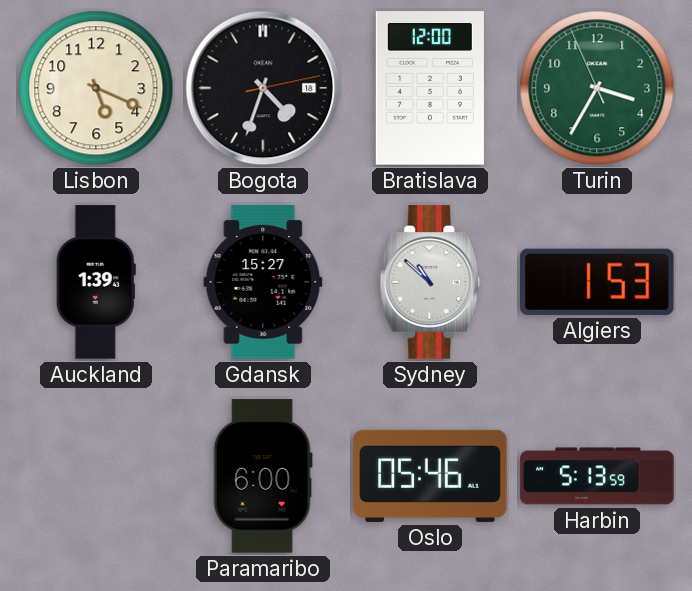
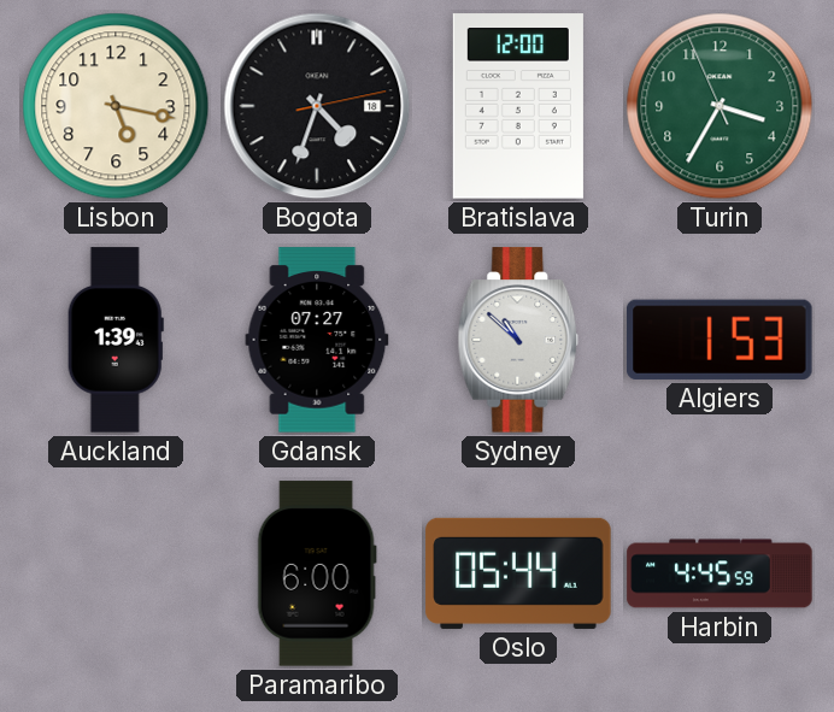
Lisbon: 5:19 -> 5:17 (116, 106)
Gdansk: 15:27 -> 07:27 (317, 340)
Oslo: 05:46 -> 05:44 (518, 573)
Harbin: 5:13 -> 4:45 (720, 573)
